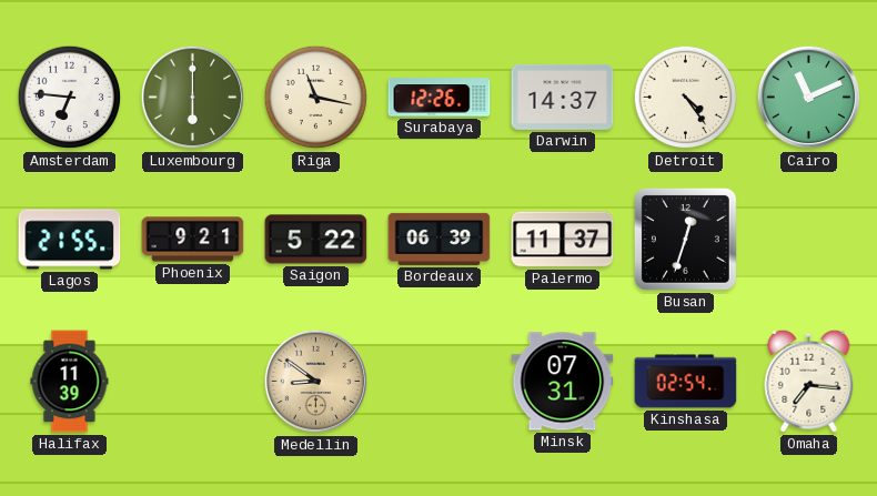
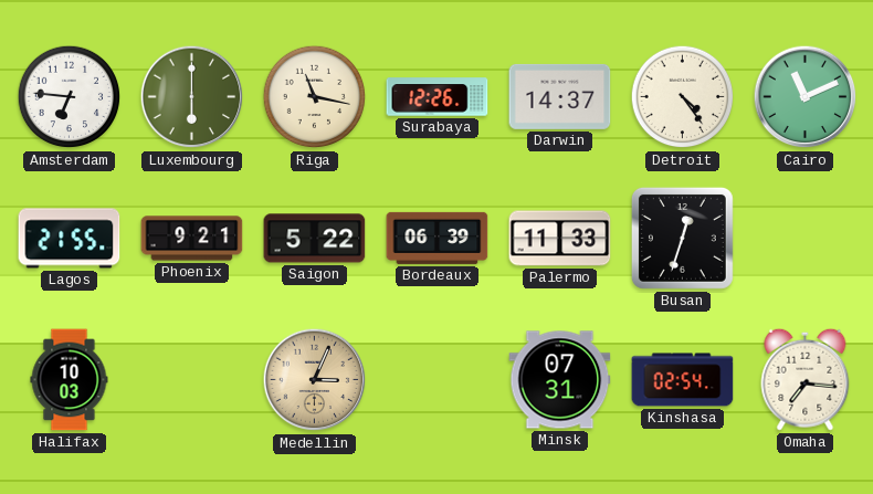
Palermo: 11:37 -> 11:33 (560, 239)
Halifax: 11:39 -> 10:03 (70, 380)
Medellin: 8:51 -> 3:04 (315, 380)
